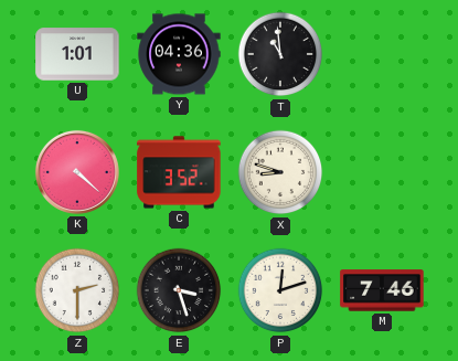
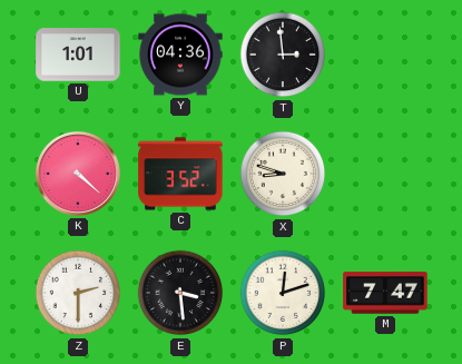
T: 10:59 -> 2:59 (283, 55)
E: 3:27 -> 3:29 (180, 293)
M: 7:46 -> 7:47 (385, 293)
